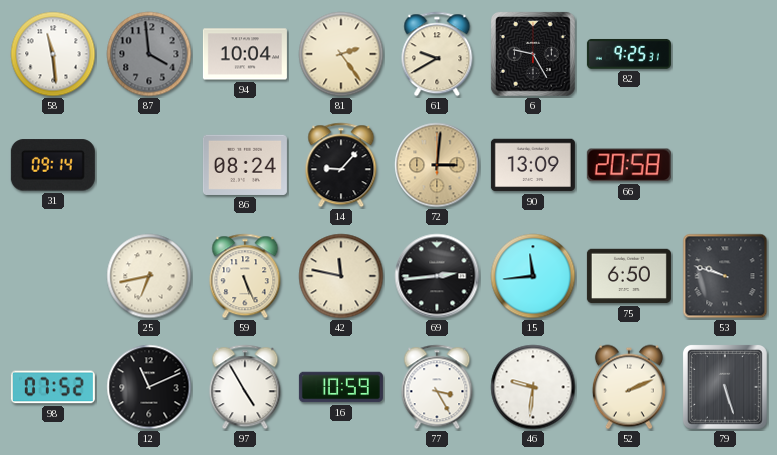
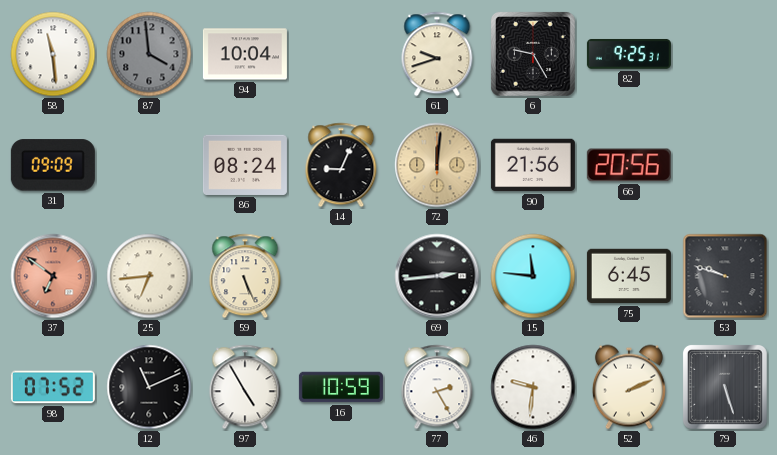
81: 2:24 -> none (341, 54)
61: 9:40 -> 9:42 (437, 54)
31: 09:14 -> 09:09 (53, 165)
14: 9:07 -> 9:04 (341, 165)
72: 3:01 -> 12:01 (437, 165)
90: 13:09 -> 21:56 (533, 165)
66: 20:58 -> 20:56 (629, 165)
37: none -> 6:51 (53, 276)
25: 6:43 -> 6:44 (149, 276)
42: 11:47 -> none (341, 276)
15: 11:44 -> 11:46 (533, 276)
75: 6:50 -> 6:45 (629, 276)
77: 3:25 -> 2:25 (437, 387)
